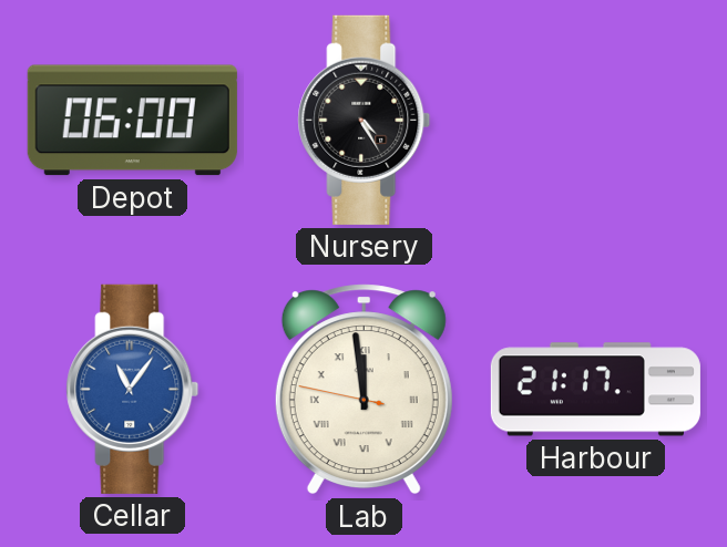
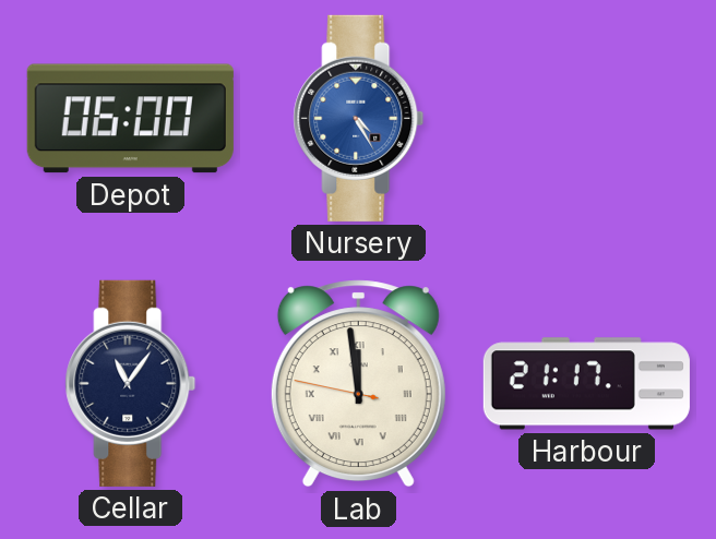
Nursery dial: black -> blue (359, 118)
Cellar dial: blue -> navy (131, 383)
